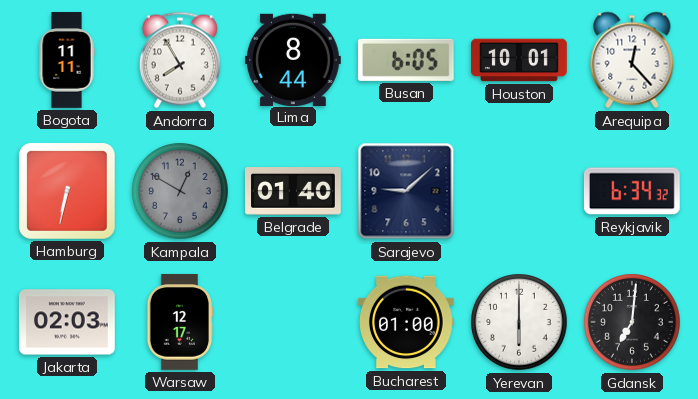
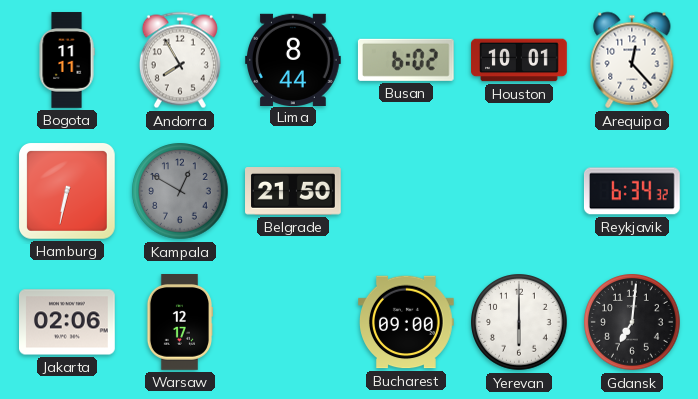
Busan: 6:05 -> 6:02 (406, 60)
Belgrade: 01:40 -> 21:50 (294, 192)
Sarajevo: 9:08 -> none (406, 191)
Jakarta: 02:03 -> 02:06 (68, 322)
Bucharest: 01:00 -> 09:00 (407, 322)
